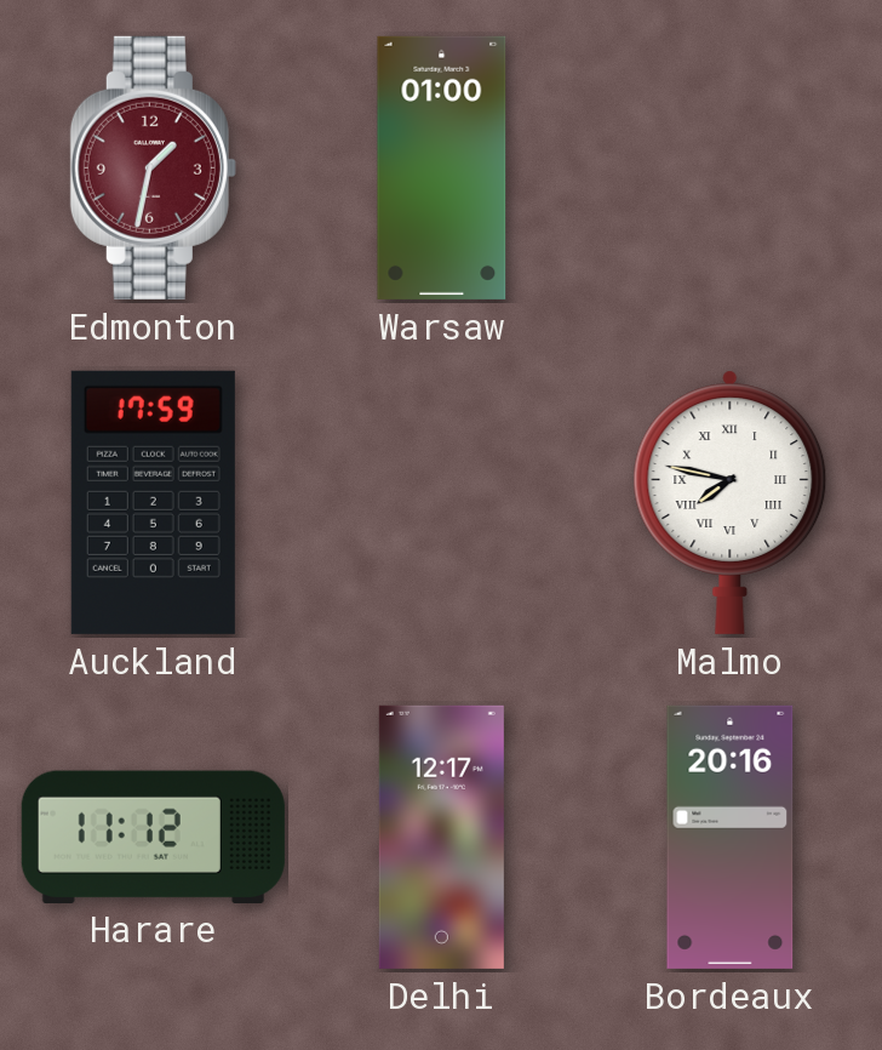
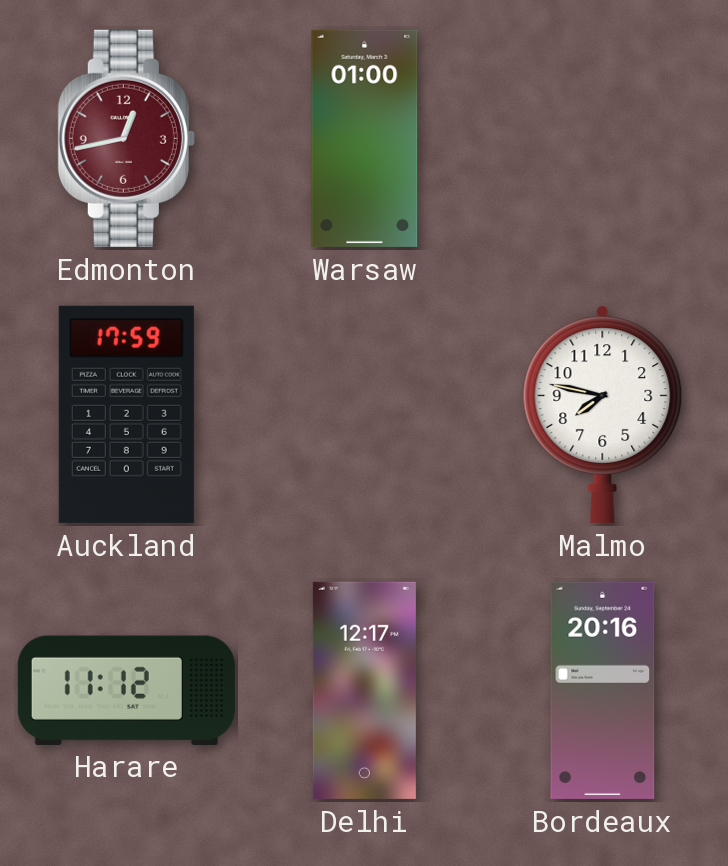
Edmonton: 1:32 -> 12:43 (126, 138)
Malmo numerals: Roman -> Arabic (603, 414)
